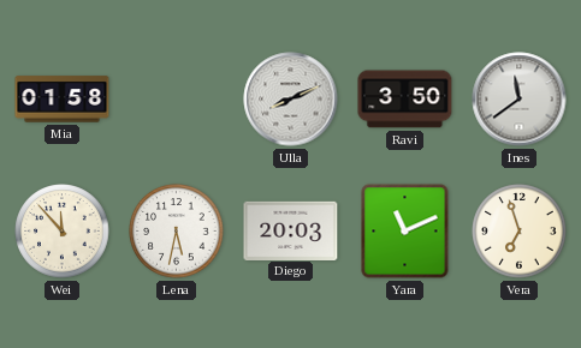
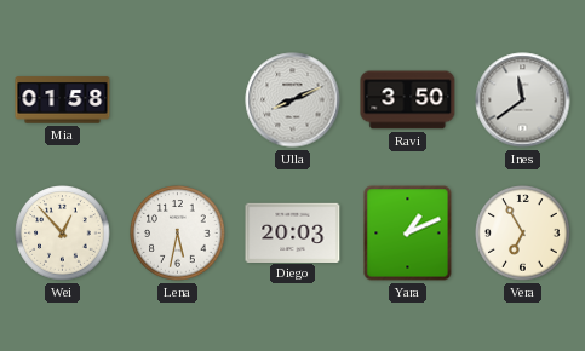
Wei: 11:53 -> 12:53 (63, 234)
Yara: 11:11 -> 1:11 (408, 234)
Vera: 6:57 -> 6:55 (523, 234)
